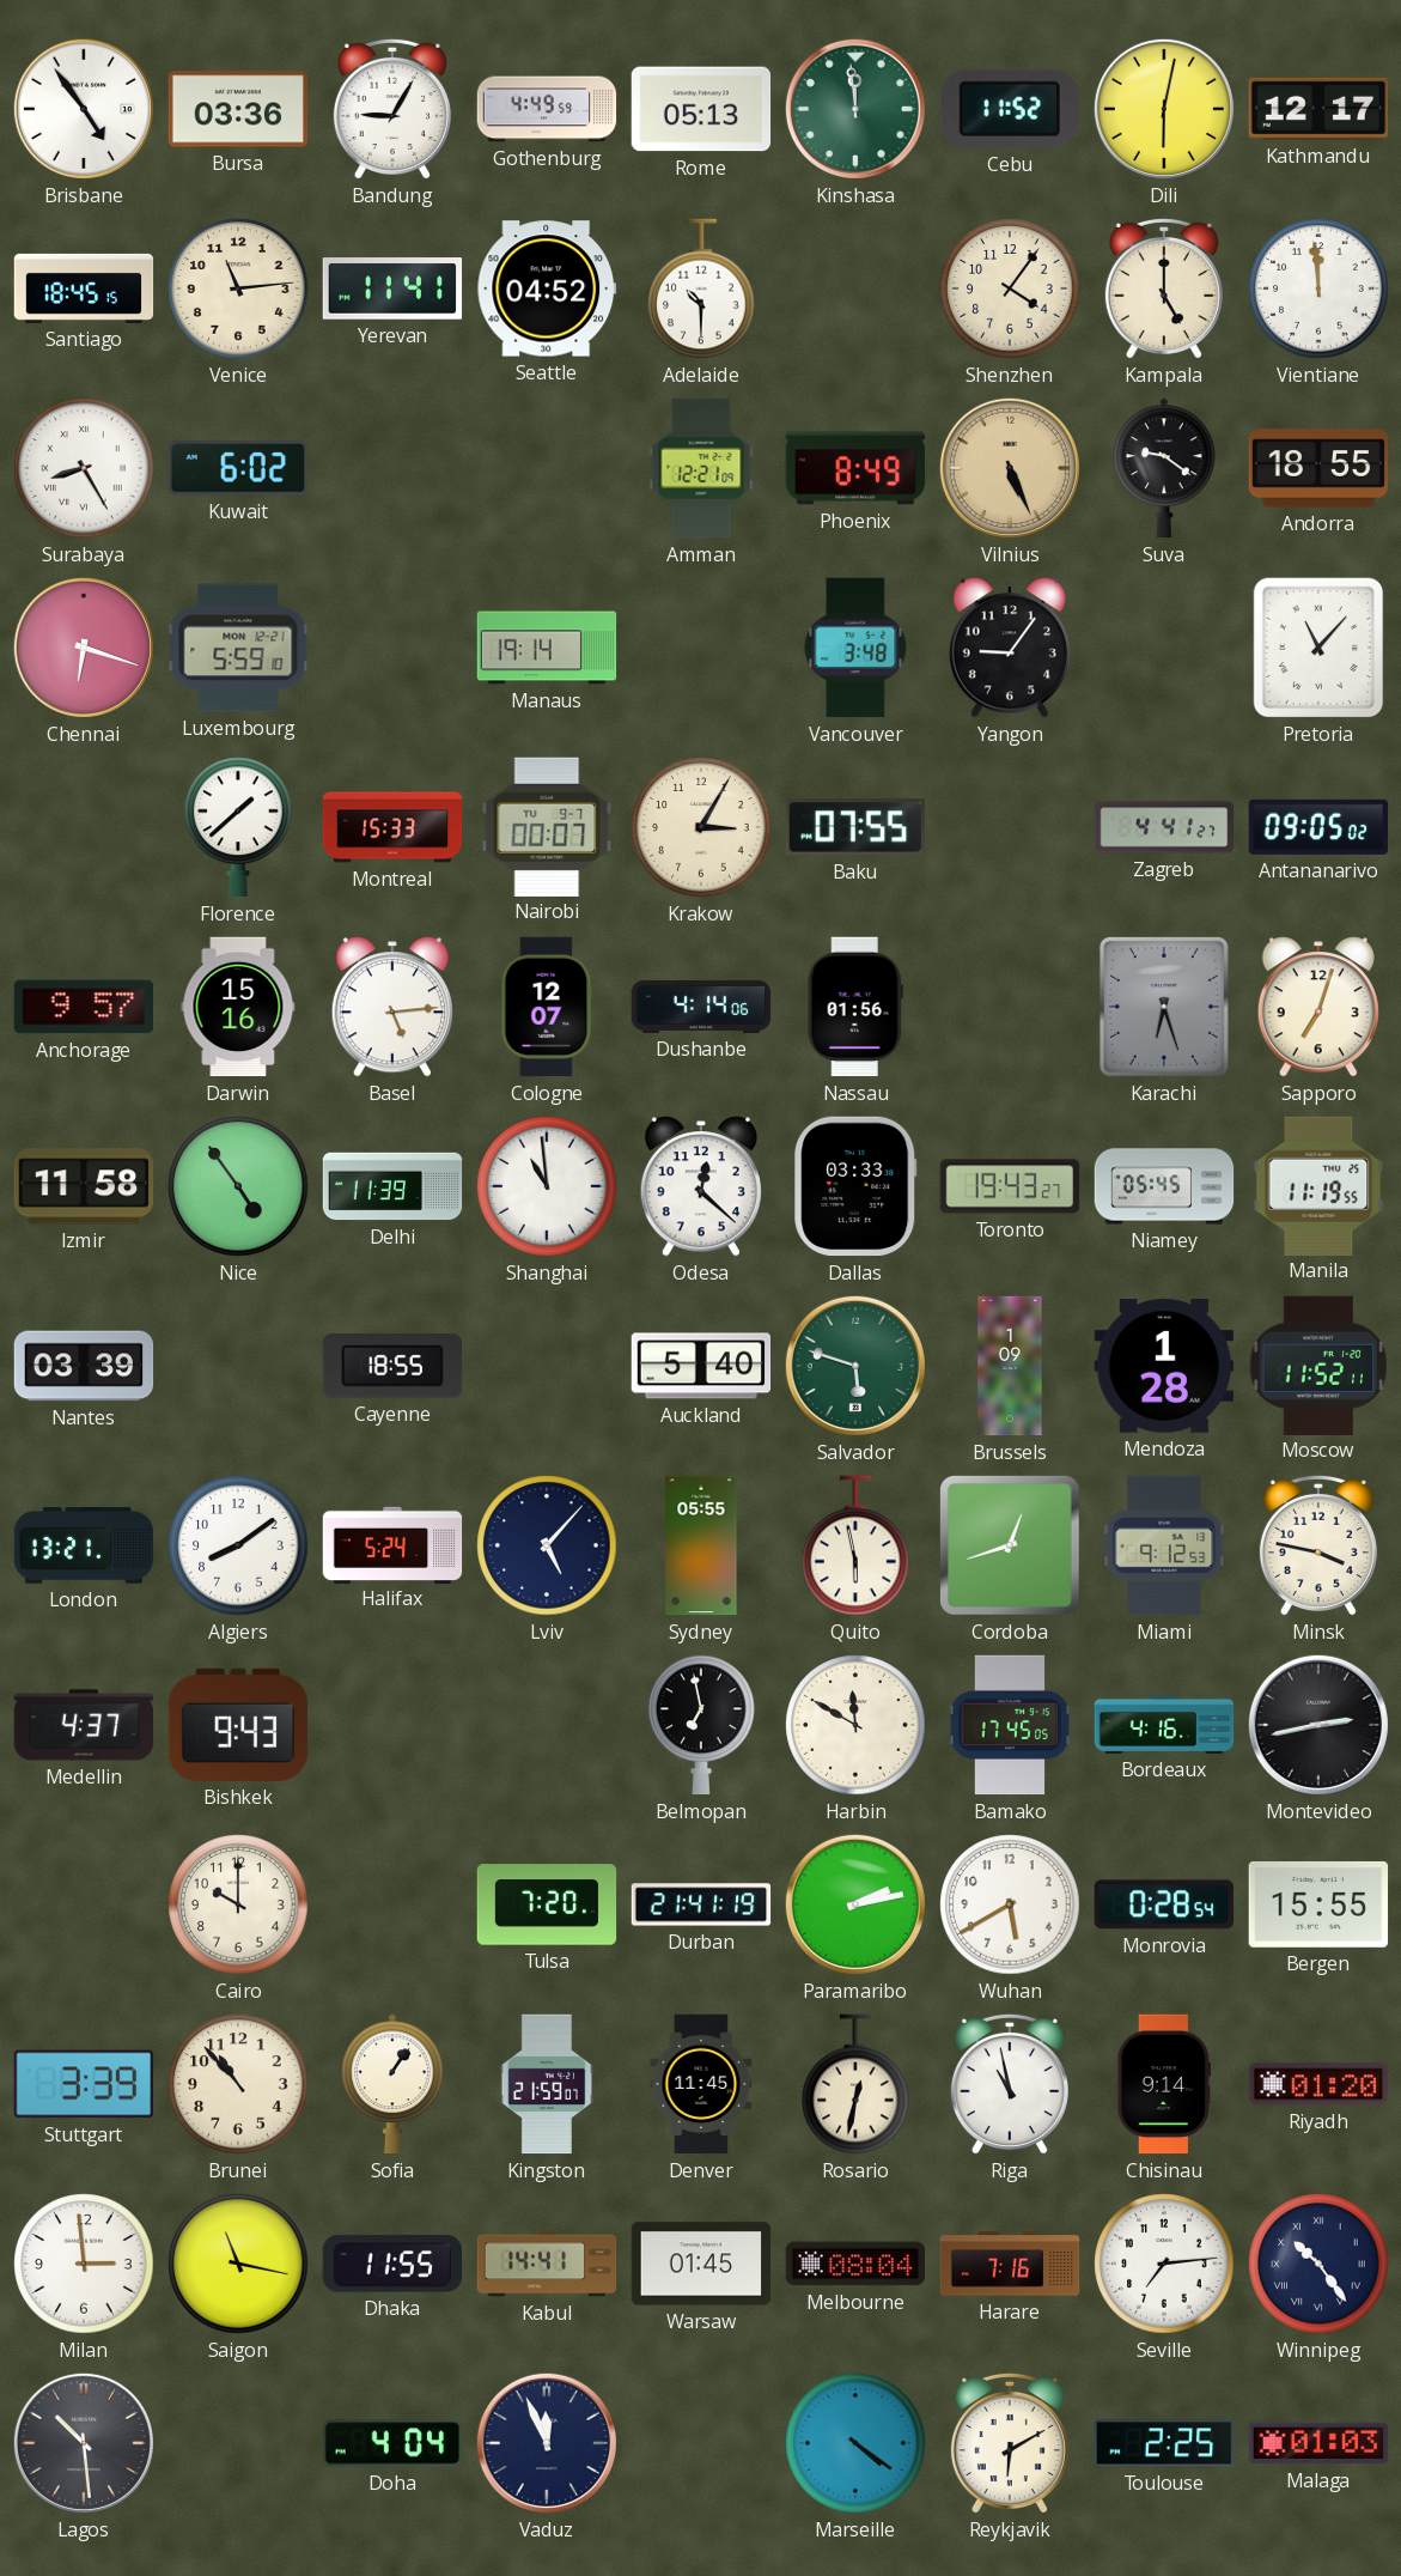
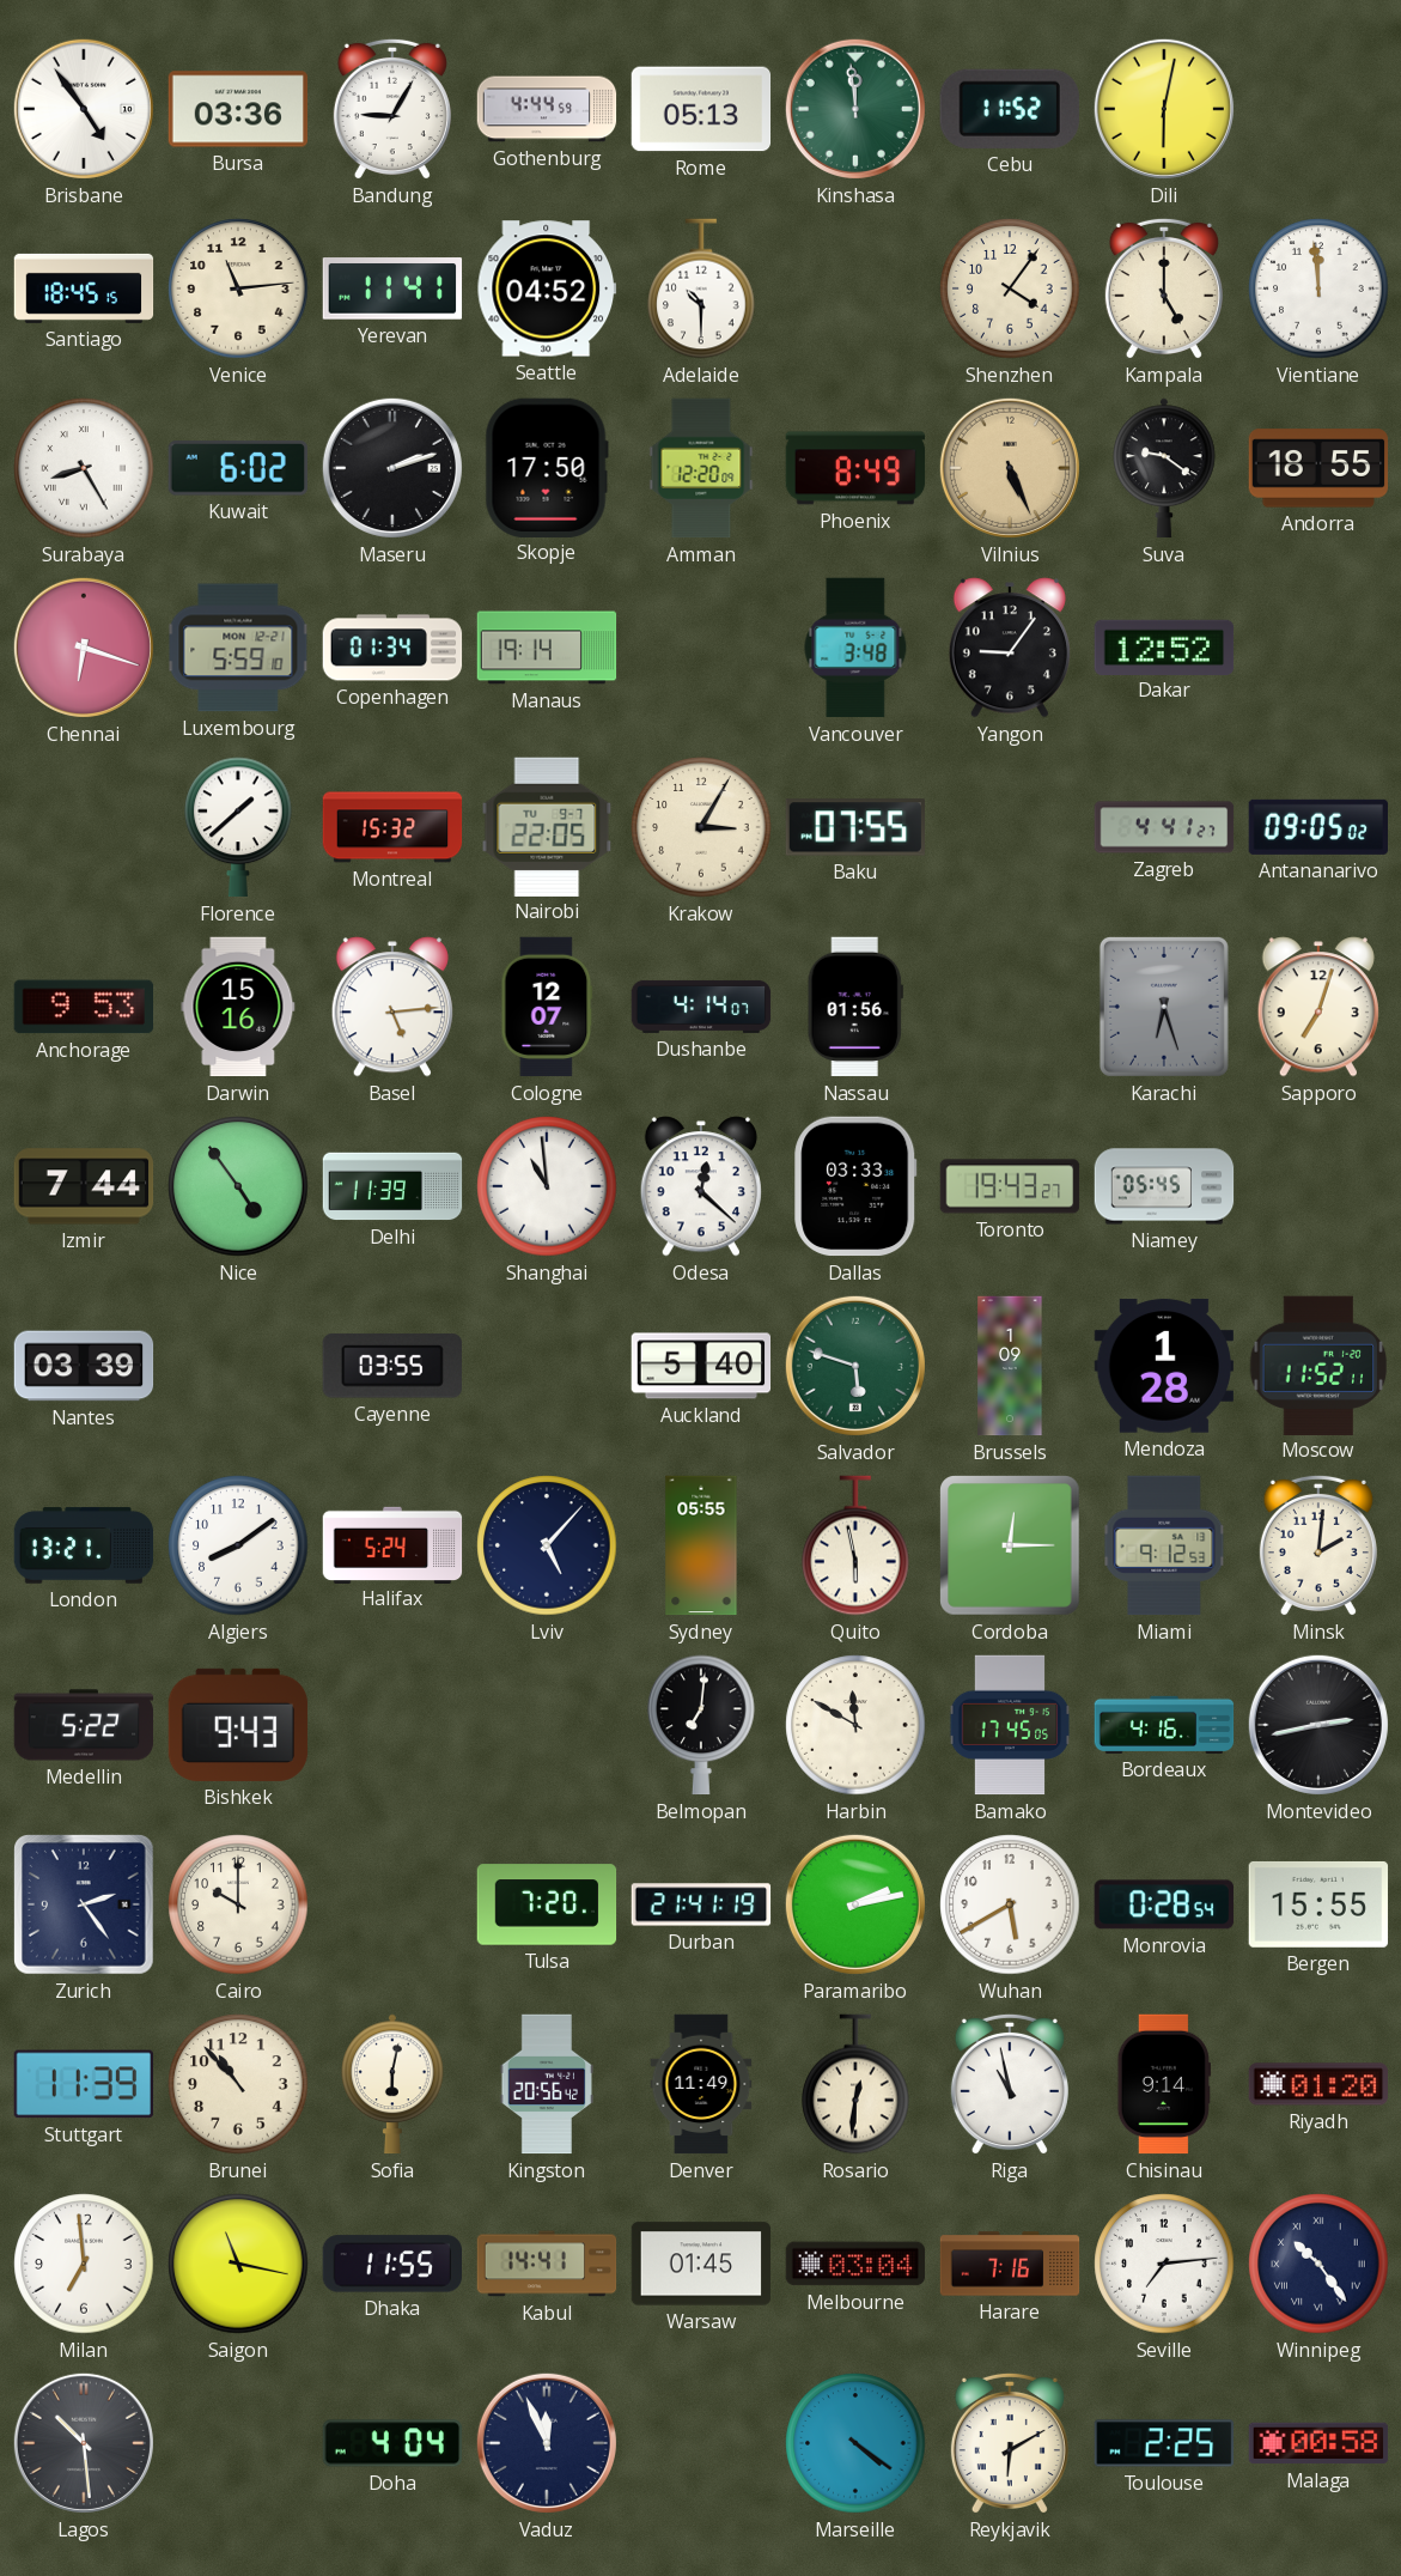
Gothenburg: 4:49 -> 4:44 (547, 109)
Kathmandu: 12:17 -> none (1318, 109)
Maseru: none -> 2:12 (392, 468)
Skopje: none -> 17:50 (547, 467)
Amman: 12:21 -> 12:20 (701, 468)
Copenhagen: none -> 01:34 (392, 648)
Dakar: none -> 12:52 (1164, 646)
Pretoria: 11:07 -> none (1318, 648)
Montreal: 15:33 -> 15:32 (392, 827)
Nairobi: 00:07 -> 22:05 (547, 826)
Anchorage: 9:57 -> 9:53 (83, 1007)
Dushanbe: 4:14:06 -> 4:14:07 (701, 1007)
Izmir: 11:58 -> 7:44 (84, 1186)
Manila: 11:19 -> none (1318, 1185)
Cayenne: 18:55 -> 03:55 (392, 1366)
Cordoba: 12:42 -> 12:15 (1010, 1545)
Minsk: 3:47 -> 2:01 (1318, 1545)
Medellin: 4:37 -> 5:22 (84, 1725)
Belmopan: 6:58 -> 7:01 (701, 1725)
Zurich: none -> 2:24 (84, 1904)
Stuttgart: 3:39 -> 11:39 (83, 2084)
Sofia: 1:06 -> 6:02 (394, 2084)
Kingston: 21:59 -> 20:56 (547, 2084)
Denver: 11:45 -> 11:49 (701, 2084)
Rosario: 12:32 -> 12:31 (855, 2084)
Milan: 2:59 -> 6:59 (84, 2264)
Melbourne: 08:04 -> 03:04 (855, 2264)
Malaga: 01:03 -> 00:58 (1318, 2443)
